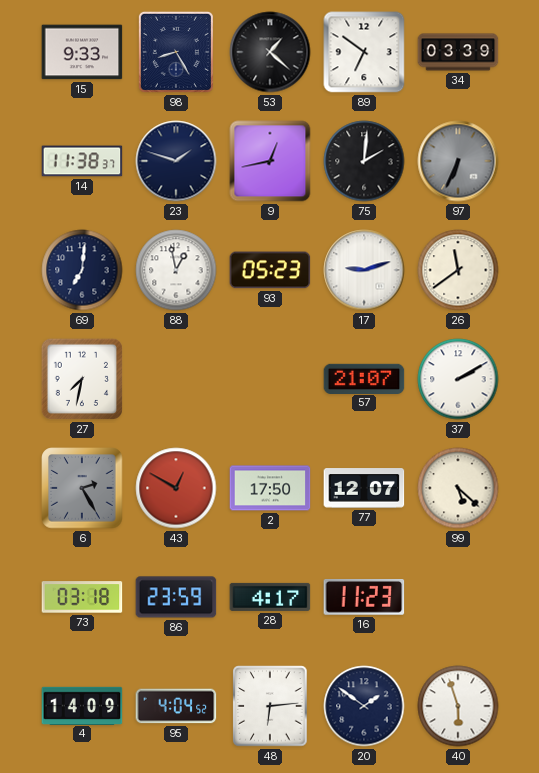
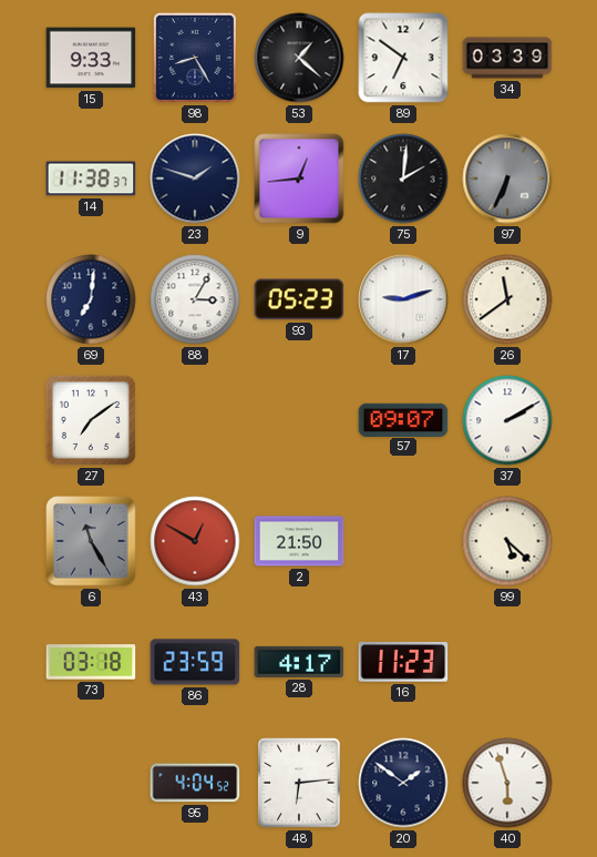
9: 12:43 -> 12:44 (299, 178)
88: 12:58 -> 3:05 (195, 299)
27: 7:32 -> 7:09 (91, 420)
57: 21:07 -> 09:07 (403, 419)
6: 2:25 -> 11:25 (91, 541)
2: 17:50 -> 21:50 (299, 541)
77: 12:07 -> none (364, 488)
4: 14:09 -> none (82, 705)
